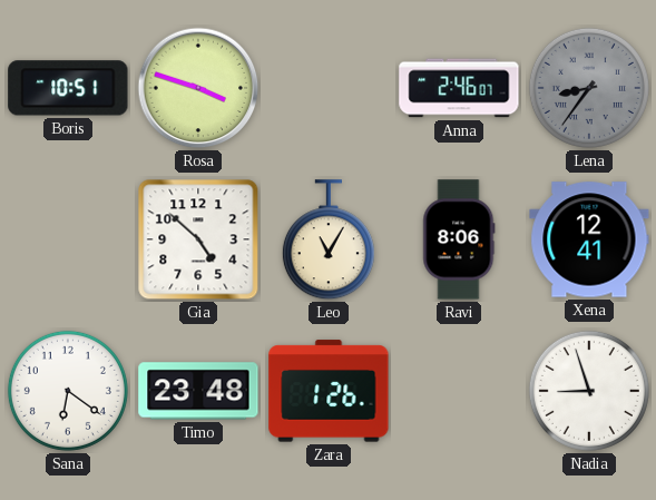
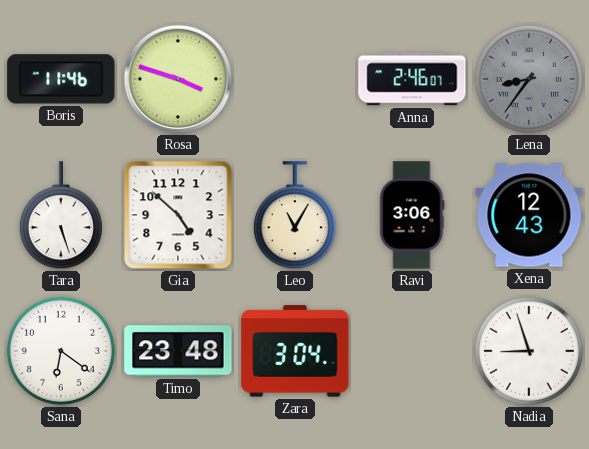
Boris: 10:51 -> 11:46 (61, 79)
Tara: none -> 5:27 (61, 216)
Ravi: 8:06 -> 3:06 (412, 215)
Xena: 12:41 -> 12:43 (529, 215)
Zara: 1:26 -> 3:04 (295, 351)
